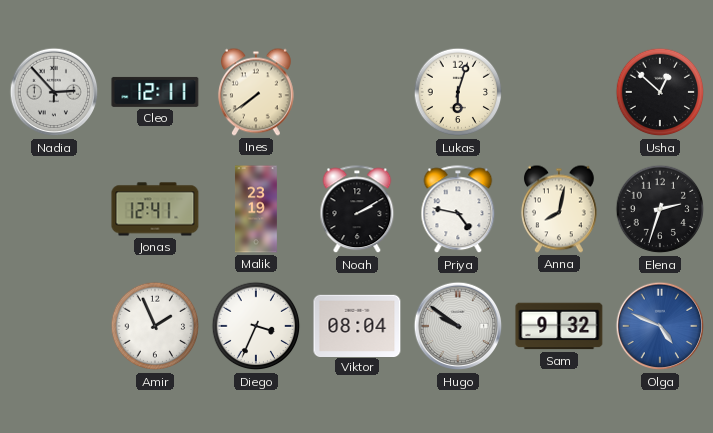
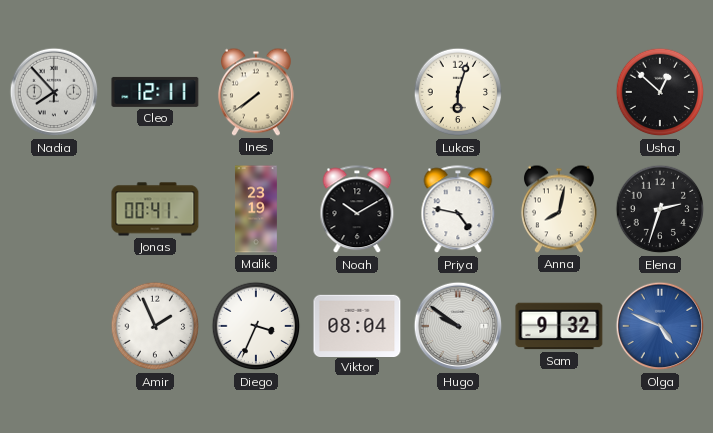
Nadia: 2:53 -> 7:53 (54, 92)
Jonas: 12:41 -> 00:41 (155, 209)
Noah: 2:10 -> 10:10 (357, 210)
